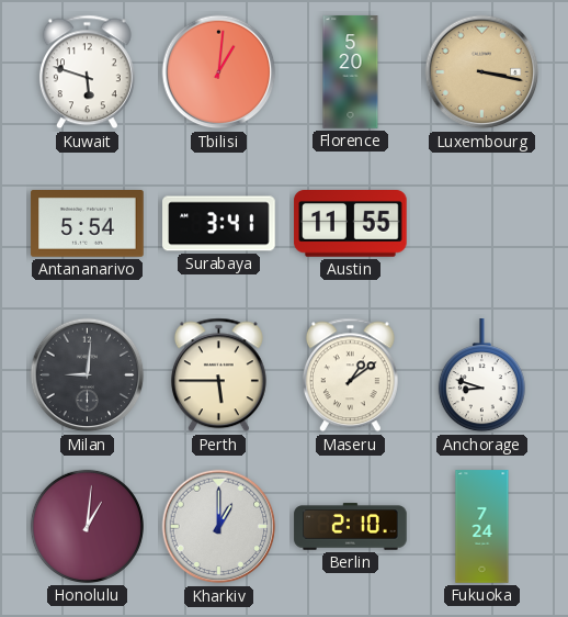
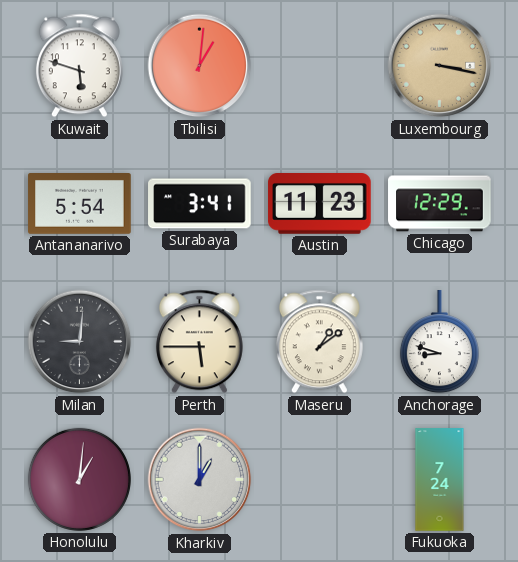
Florence: 5:20 -> none (351, 72)
Austin: 11:55 -> 11:23 (320, 204)
Chicago: none -> 12:29 (440, 204)
Berlin: 2:10 -> none (351, 527)
